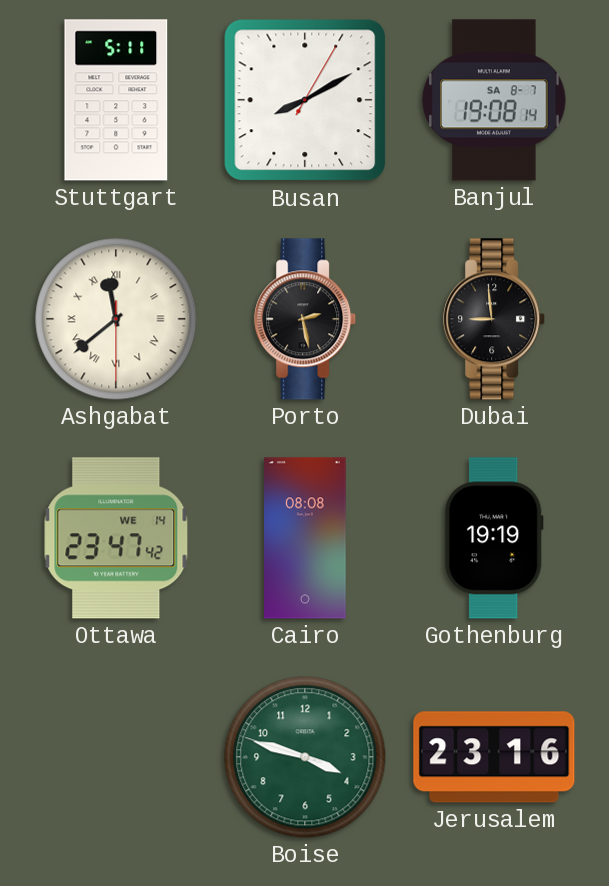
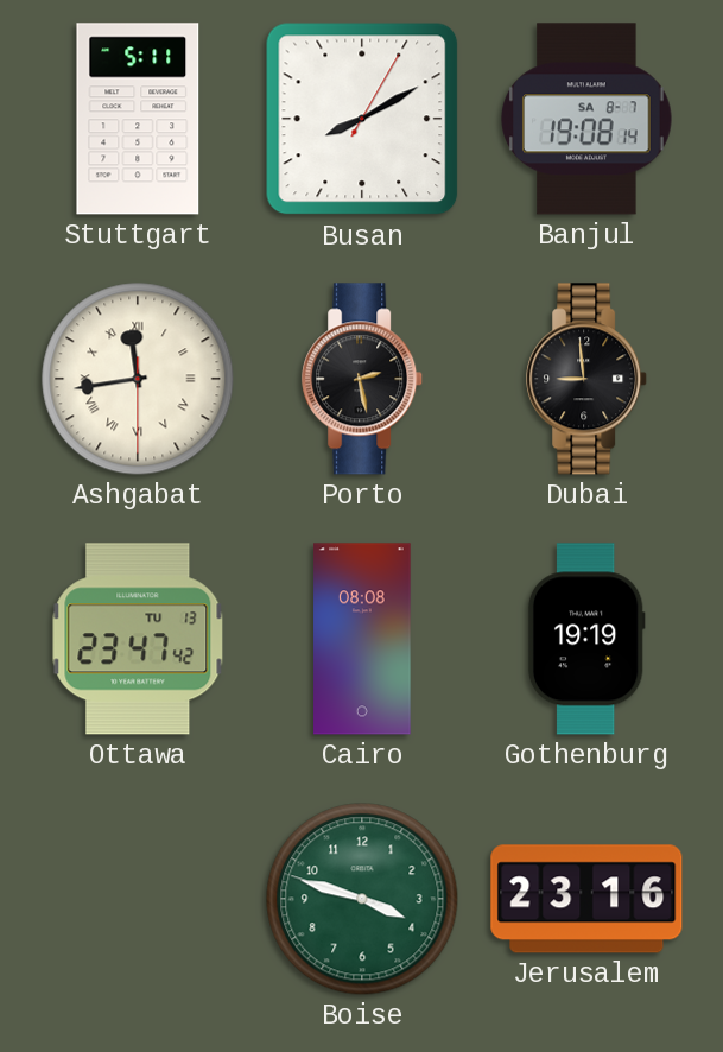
Ashgabat: 11:38 -> 11:43 (138, 379)
Ottawa date: WE 14 -> TU 13 (138, 639)
